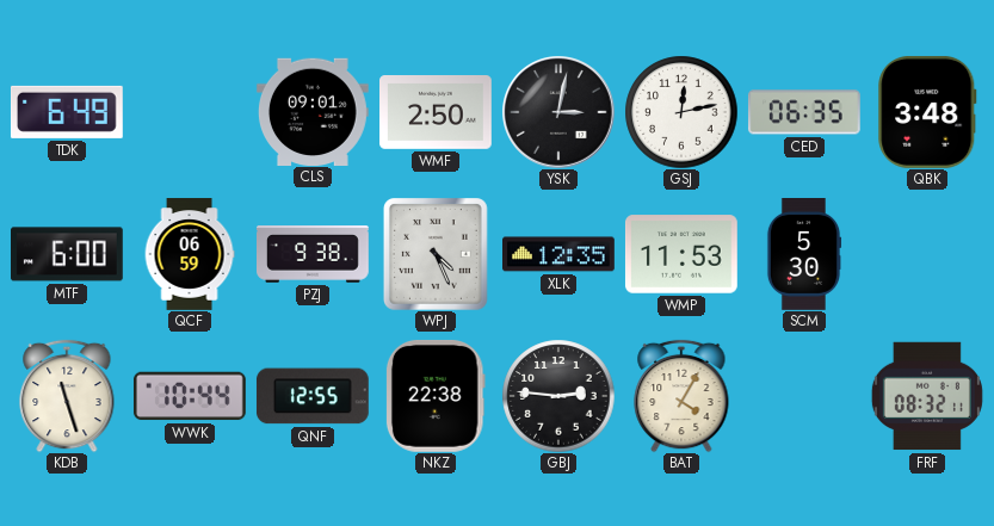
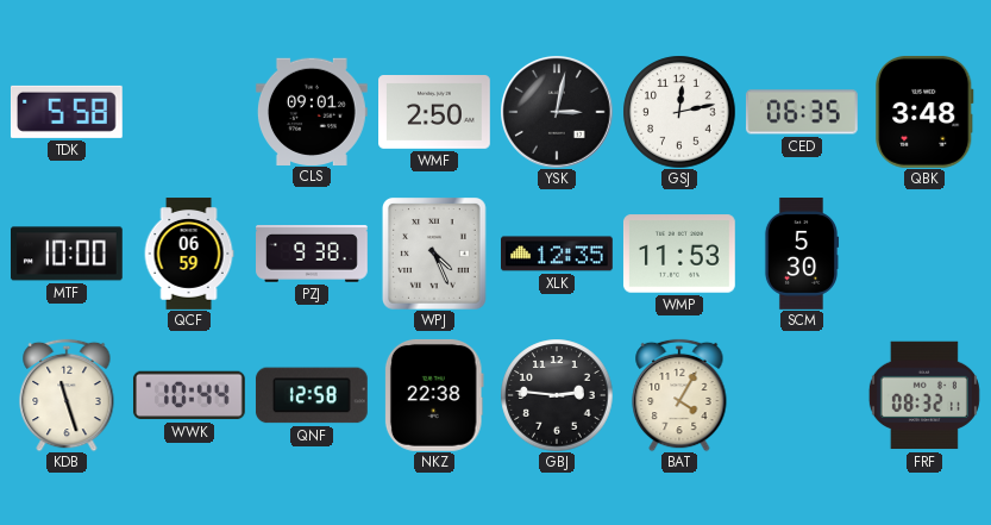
TDK: 6:49 -> 5:58 (67, 112)
MTF: 6:00 -> 10:00 (68, 254)
QNF: 12:55 -> 12:58 (312, 395)
